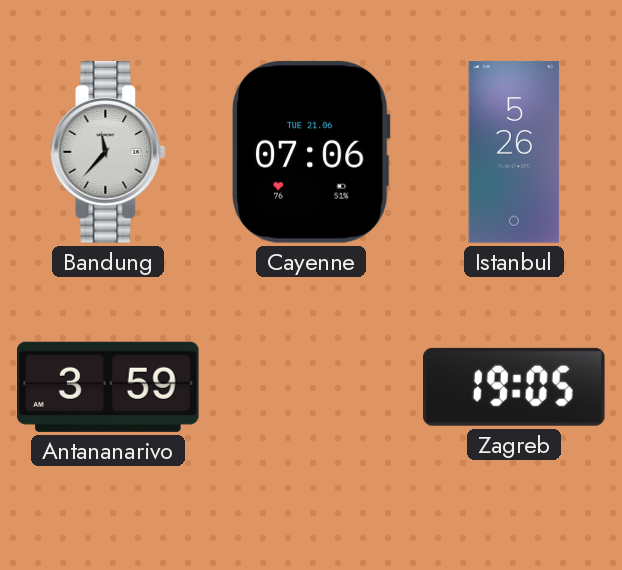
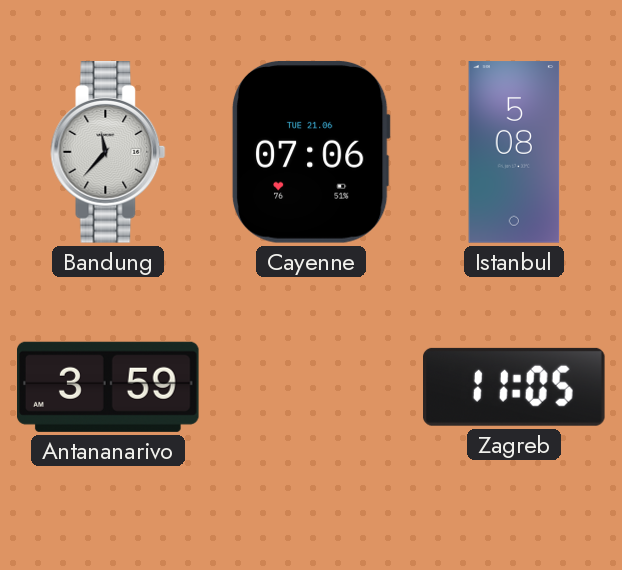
Istanbul: 5:26 -> 5:08 (514, 152)
Zagreb: 19:05 -> 11:05 (515, 387)
